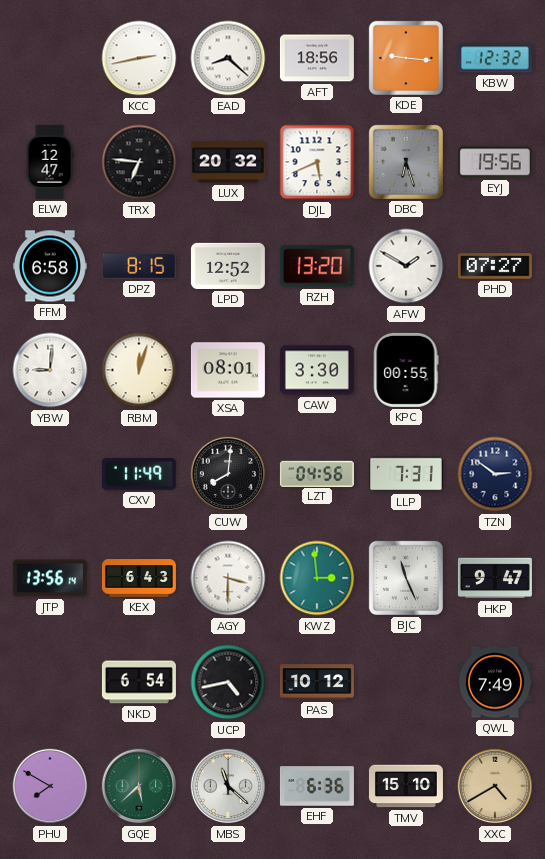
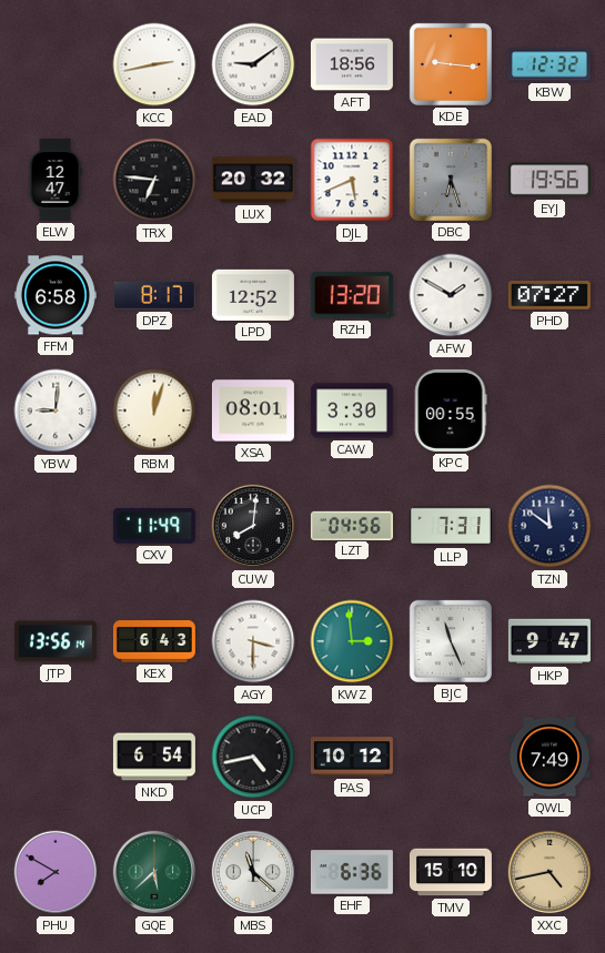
EAD: 8:22 -> 9:09 (253, 64)
DPZ: 8:15 -> 8:17 (154, 295)
TZN: 2:51 -> 11:51 (549, 526)
XXC: 4:40 -> 4:43 (549, 872)
